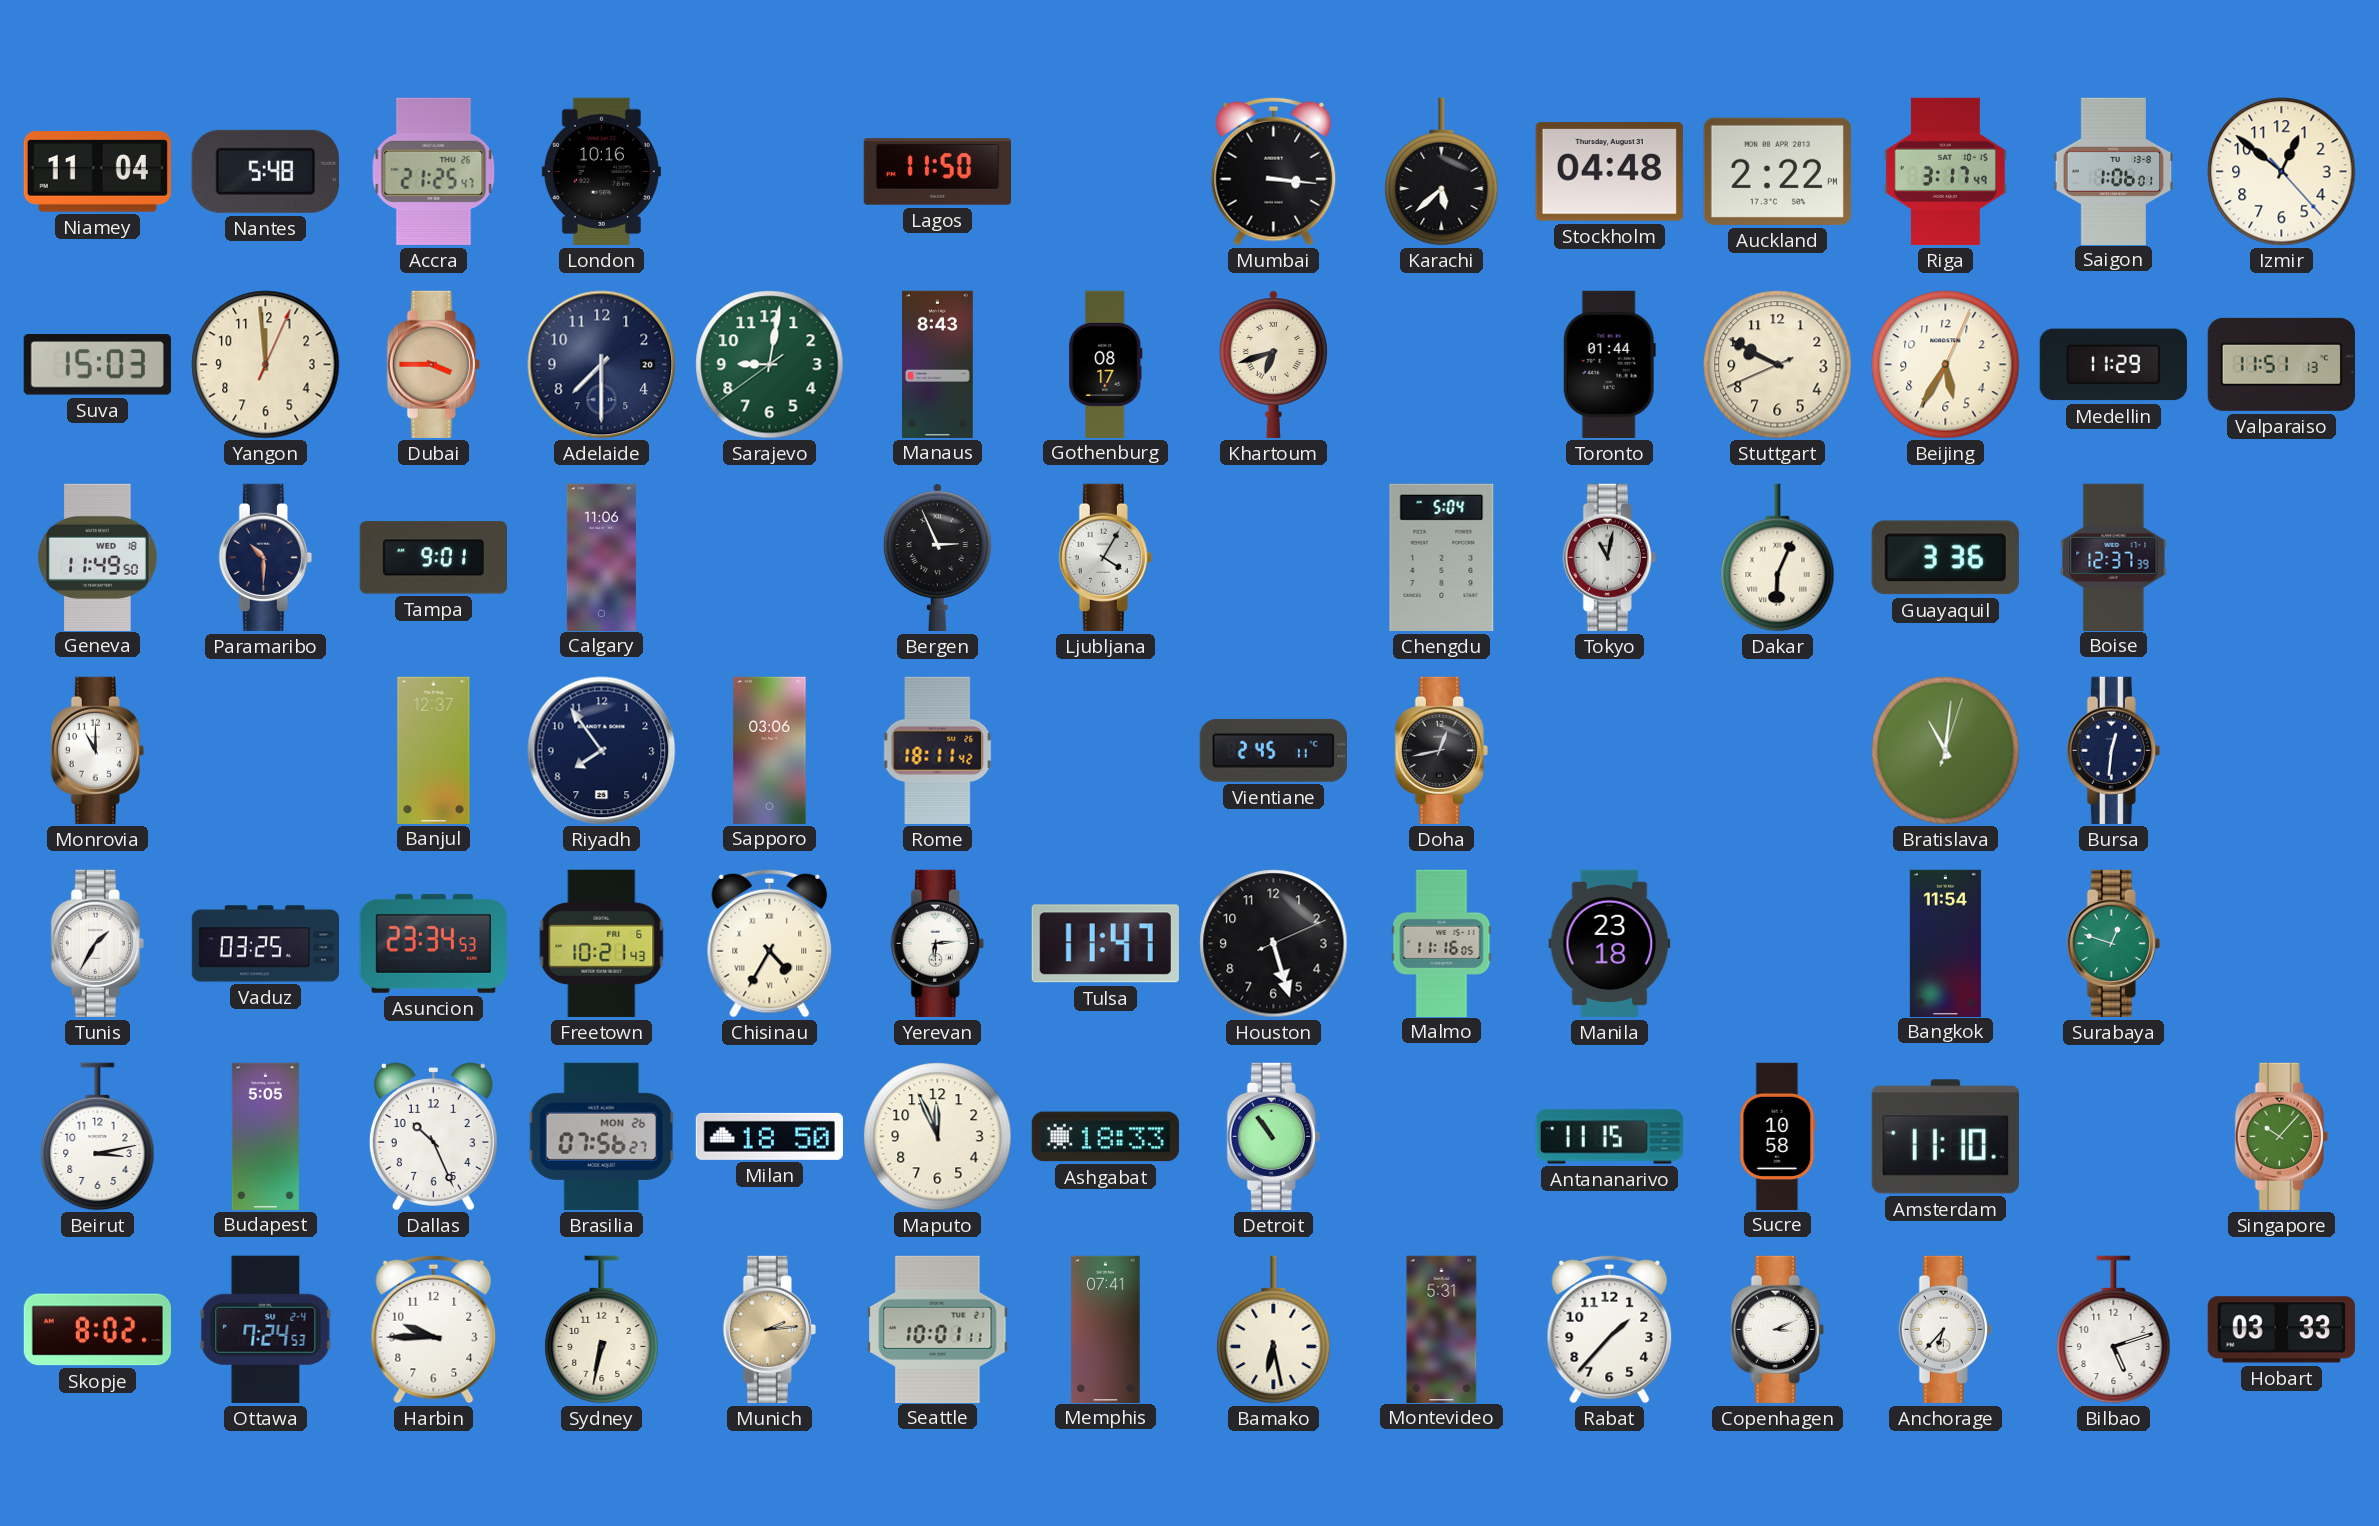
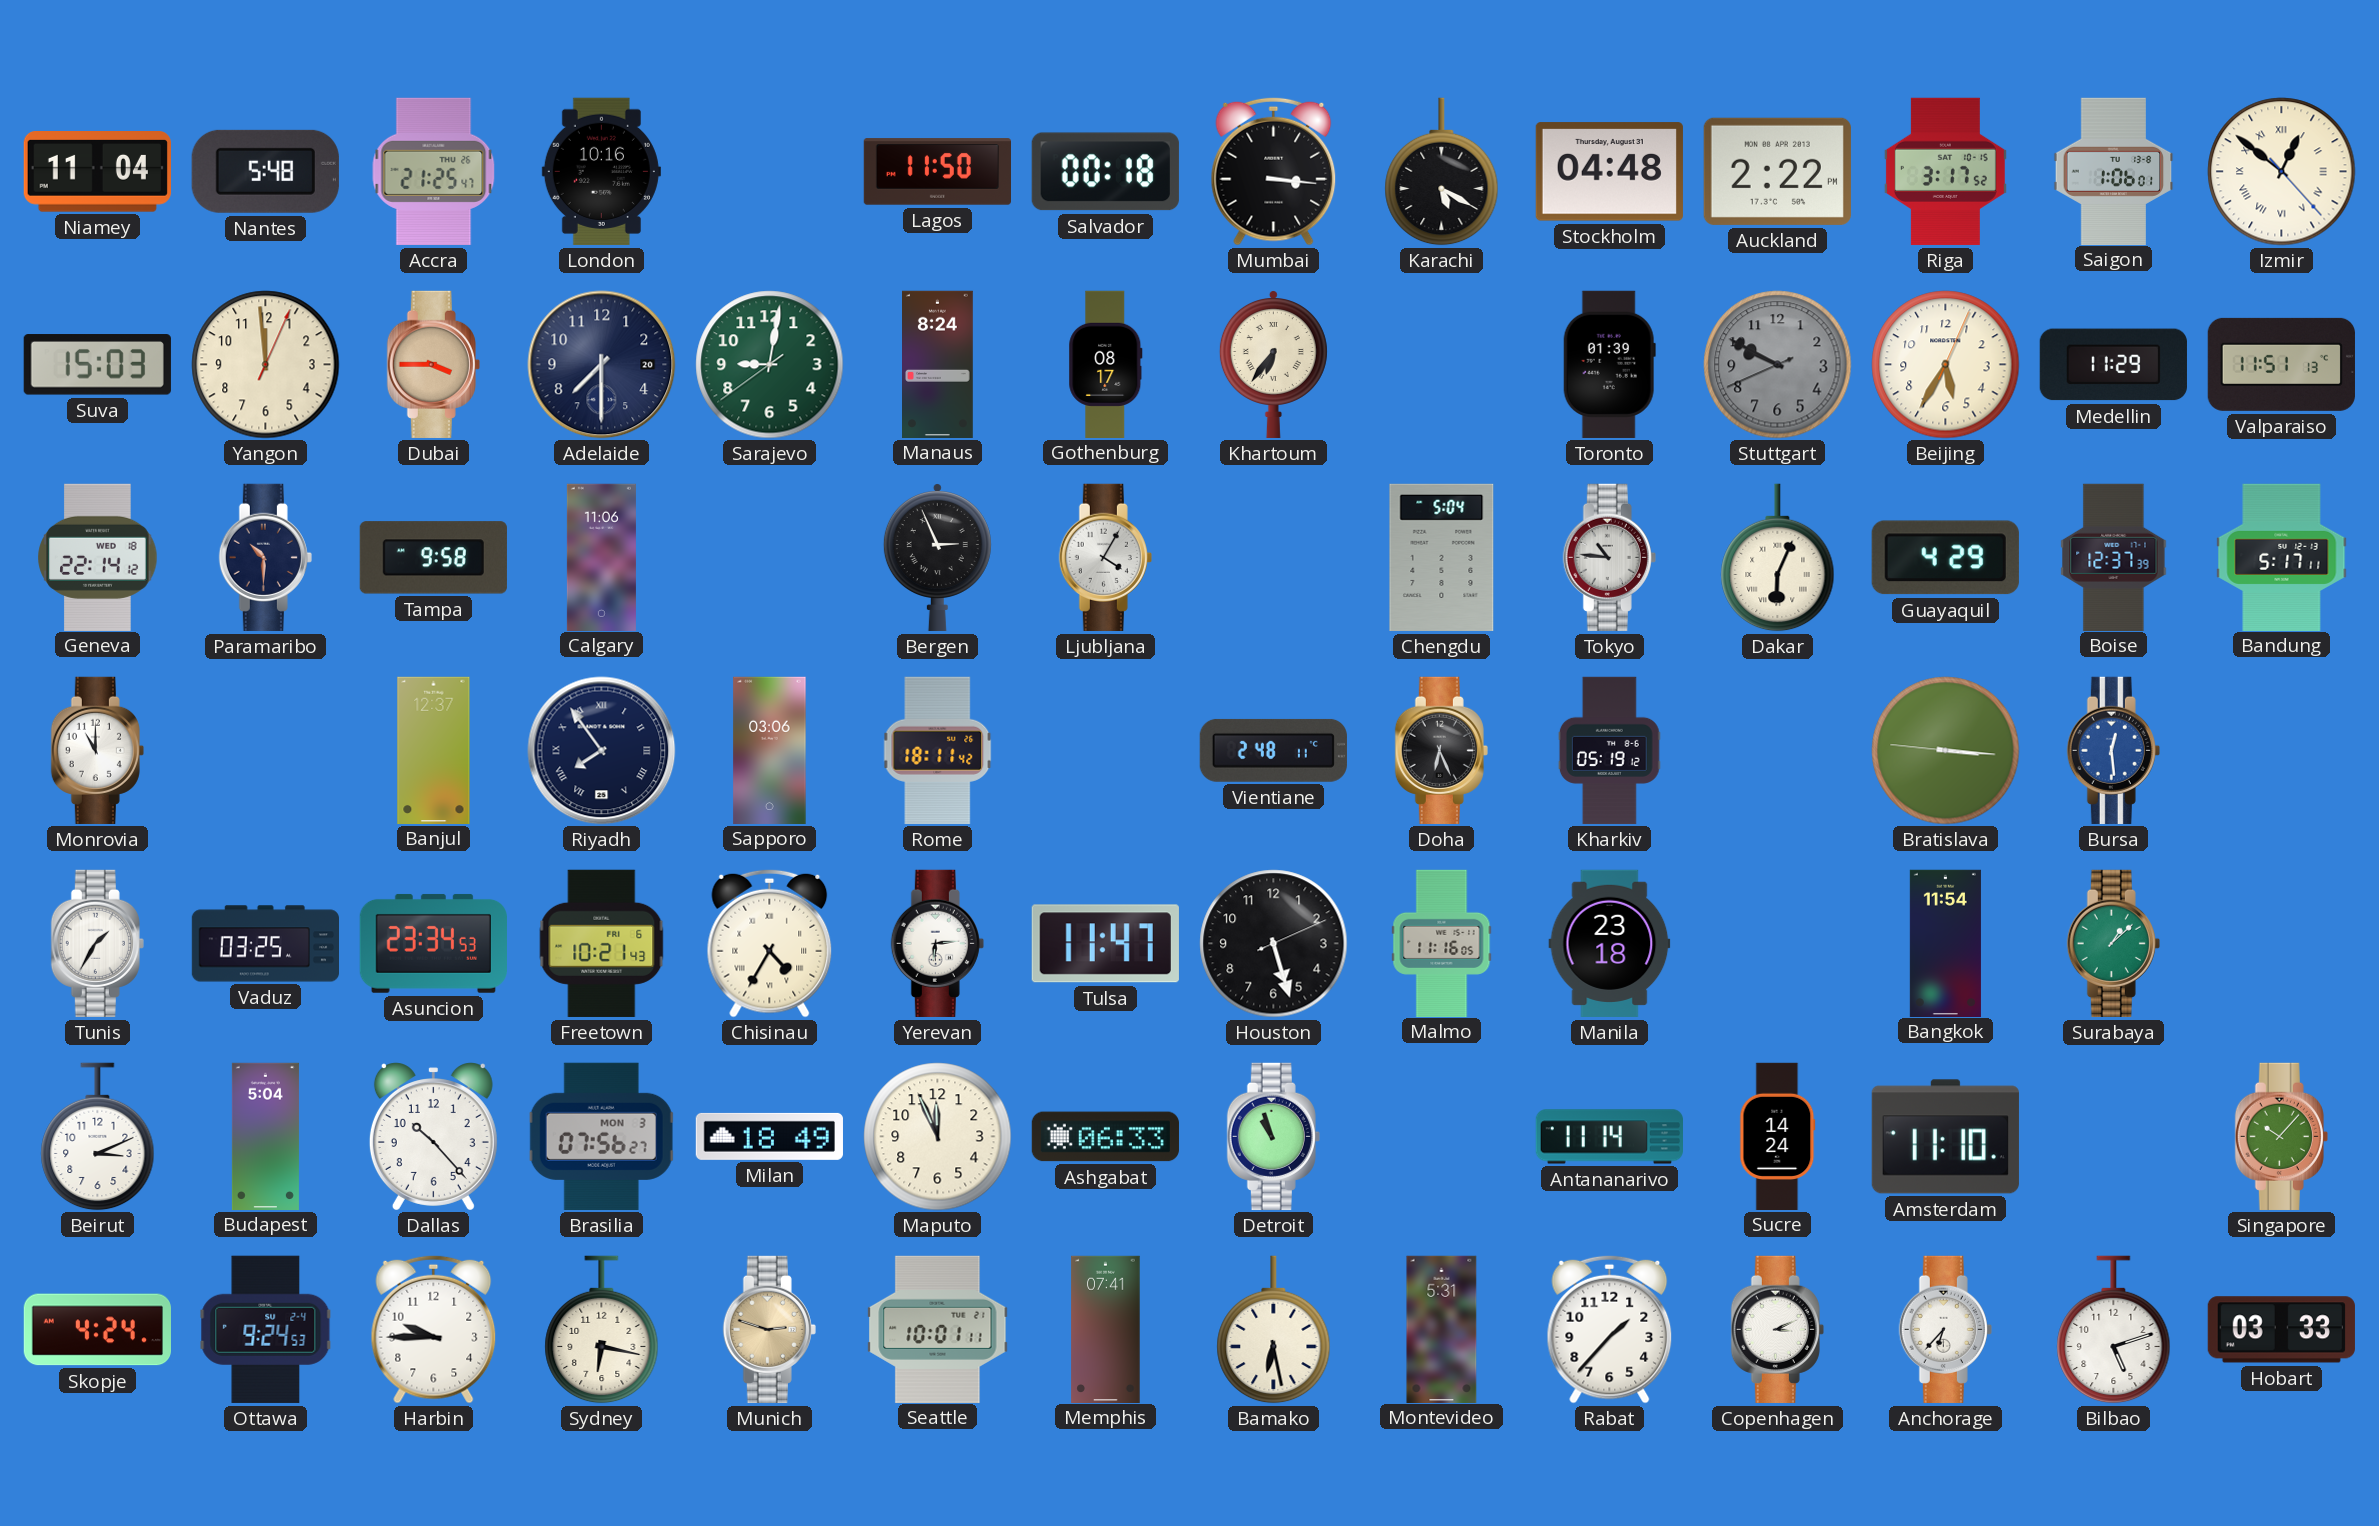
Salvador: none -> 00:18 (1105, 172)
Karachi: 5:38 -> 5:20 (1442, 172)
Riga: 3:17:49 -> 3:17:52 (1945, 171)
Izmir numerals: Arabic -> Roman (2282, 172)
Manaus: 8:43 -> 8:24 (938, 364)
Khartoum: 6:42 -> 6:36 (1273, 365)
Toronto: 01:44 -> 01:39 (1609, 364)
Stuttgart dial: cream -> grey (1778, 365)
Geneva: 11:49 -> 22:14 (98, 557)
Tampa: 9:01 -> 9:58 (433, 558)
Tokyo: 11:02 -> 10:46 (1609, 557)
Guayaquil: 3:36 -> 4:29 (1945, 558)
Bandung: none -> 5:17 (2282, 557)
Riyadh numerals: Arabic -> Roman (602, 751)
Vientiane: 2:45 -> 2:48 (1273, 750)
Doha: 12:43 -> 6:26 (1441, 750)
Kharkiv: none -> 05:19 (1609, 751)
Bratislava: 11:01 -> 3:15 (1946, 751)
Bursa: 12:31 -> 12:29 (2113, 750)
Bursa dial: navy -> blue (2113, 750)
Surabaya: 12:48 -> 1:08 (2113, 943)
Beirut: 3:13 -> 3:11 (98, 1137)
Budapest: 5:05 -> 5:04 (265, 1136)
Dallas: 10:26 -> 10:23 (433, 1137)
Brasilia date: MON 26 -> MON 3 (602, 1136)
Milan: 18:50 -> 18:49 (769, 1136)
Ashgabat: 18:33 -> 06:33 (1105, 1137)
Detroit: 10:54 -> 10:57 (1273, 1136)
Antananarivo: 11:15 -> 11:14 (1609, 1137)
Sucre: 10:58 -> 14:24 (1778, 1136)
Skopje: 8:02 -> 4:24 (97, 1330)
Ottawa: 7:24 -> 9:24 (266, 1329)
Sydney: 6:32 -> 6:17 (602, 1330)
Munich: 2:14 -> 2:48 (769, 1329)
